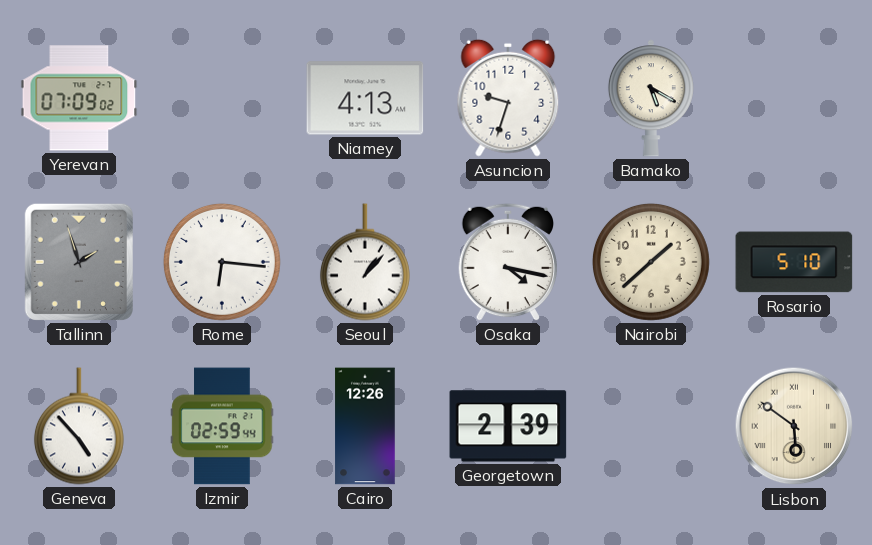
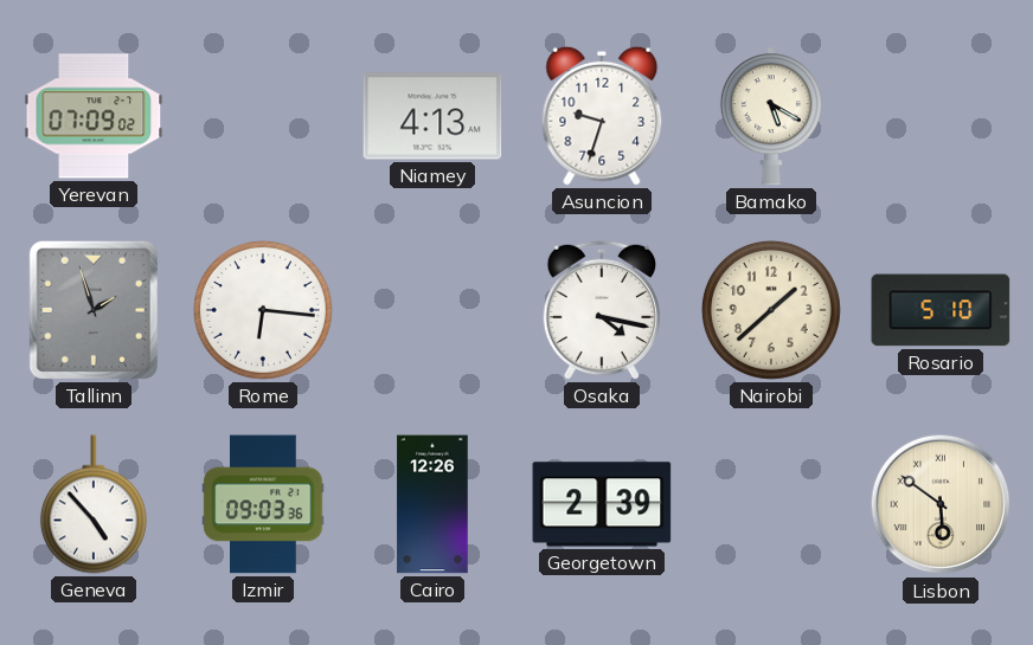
Seoul: 1:07 -> none (365, 262)
Izmir: 02:59 -> 09:03 (263, 504)
